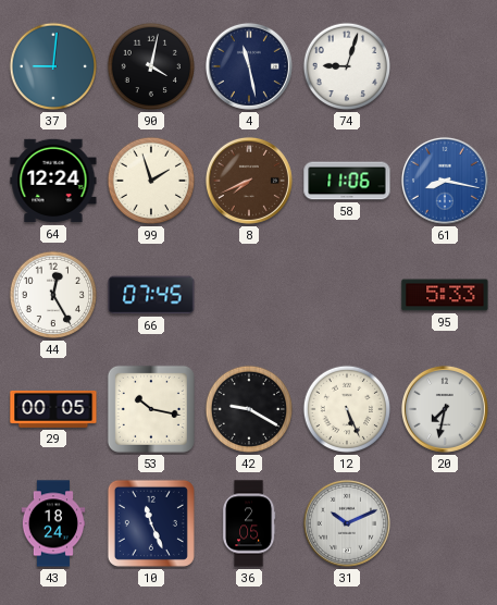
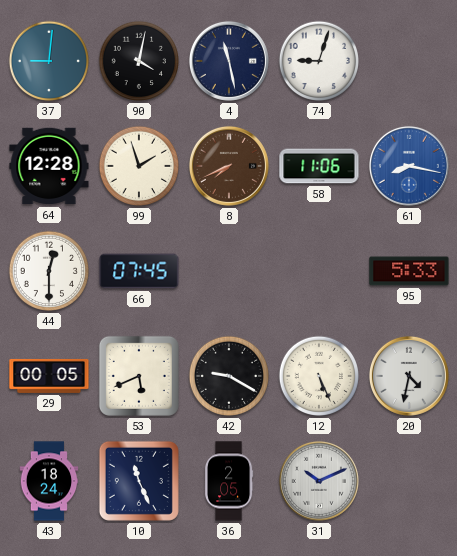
64: 12:24 -> 12:28 (49, 166)
44: 12:25 -> 12:30 (49, 271)
53: 10:17 -> 5:41 (139, 376)
20: 7:32 -> 4:32 (409, 376)
